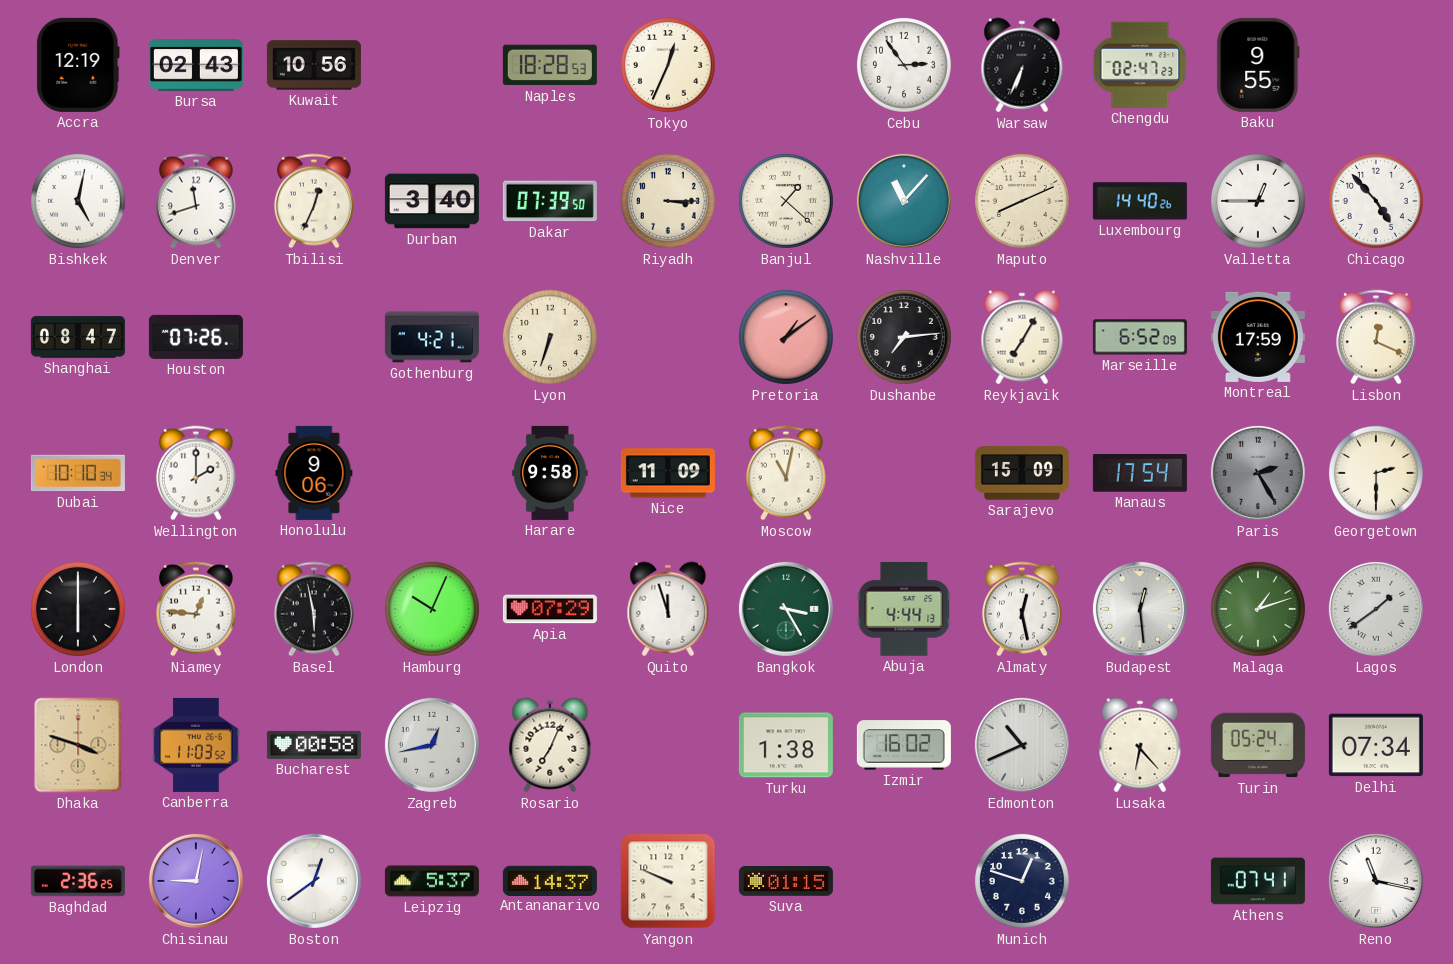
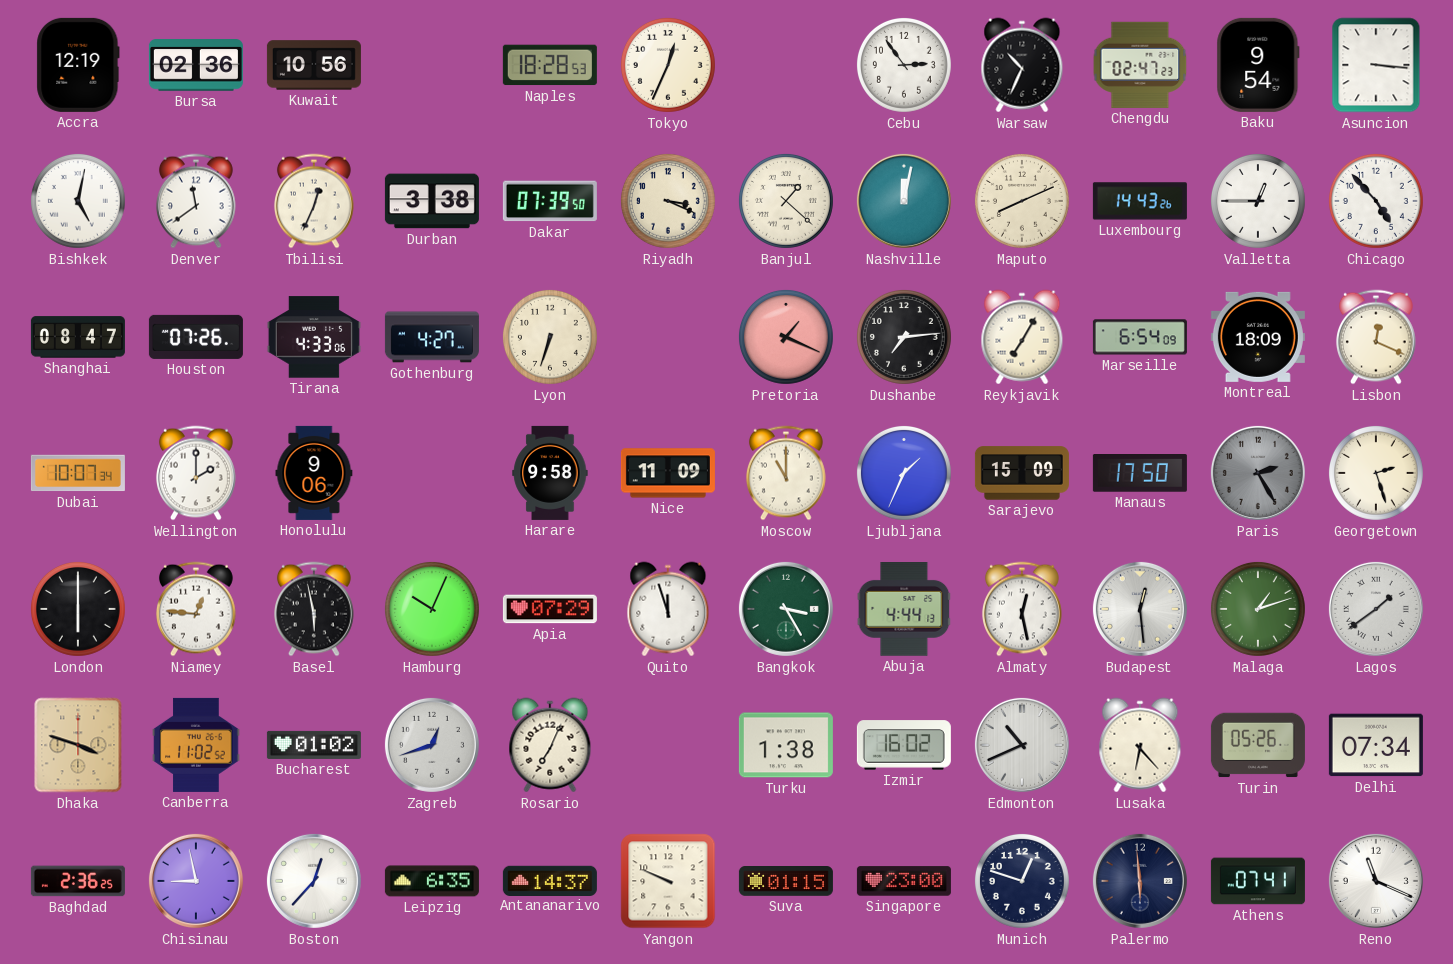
Bursa: 02:43 -> 02:36 (196, 66)
Warsaw: 6:34 -> 10:34 (1022, 65)
Baku: 9:55 -> 9:54 (1258, 65)
Asuncion: none -> 3:16 (1376, 65)
Denver: 11:42 -> 11:39 (196, 201)
Durban: 3:40 -> 3:38 (432, 201)
Riyadh: 3:15 -> 3:19 (668, 201)
Nashville: 11:07 -> 12:02 (904, 201)
Luxembourg: 14:40 -> 14:43 (1140, 201)
Tirana: none -> 4:33 (314, 337)
Gothenburg: 4:21 -> 4:27 (432, 337)
Pretoria: 1:09 -> 1:19 (786, 337)
Marseille: 6:52 -> 6:54 (1140, 337)
Montreal: 17:59 -> 18:09 (1258, 337)
Dubai: 10:10 -> 10:07 (78, 473)
Moscow: 11:02 -> 11:00 (786, 473)
Ljubljana: none -> 1:34 (904, 473)
Manaus: 17:54 -> 17:50 (1140, 473)
Georgetown: 2:30 -> 2:27 (1376, 473)
Canberra: 11:03 -> 11:02 (196, 745)
Bucharest: 00:58 -> 01:02 (314, 745)
Zagreb: 12:43 -> 12:42 (432, 745)
Turin: 05:24 -> 05:26 (1258, 745)
Chisinau: 9:02 -> 8:58 (196, 881)
Boston: 12:39 -> 12:37 (314, 881)
Leipzig: 5:37 -> 6:35 (432, 881)
Singapore: none -> 23:00 (904, 881)
Palermo: none -> 5:59 (1140, 881)
Reno: 11:17 -> 11:19 (1376, 881)
